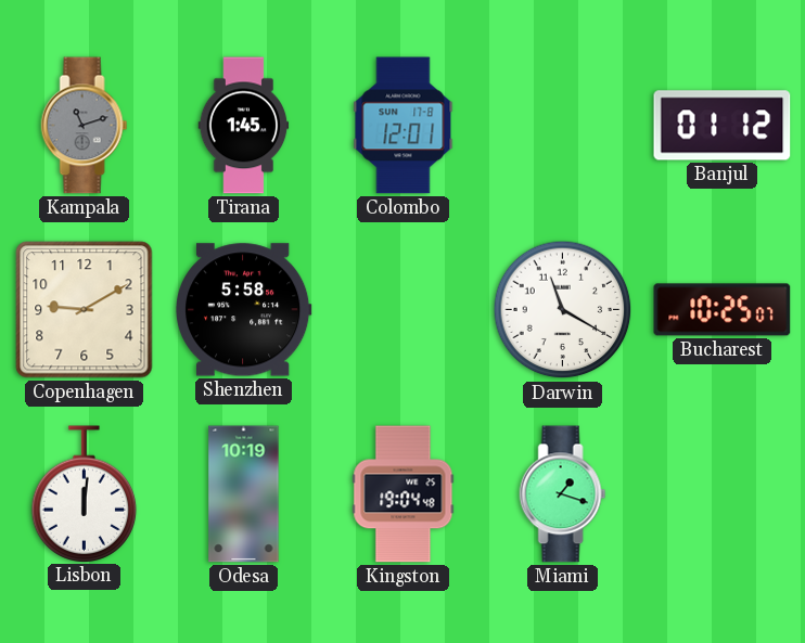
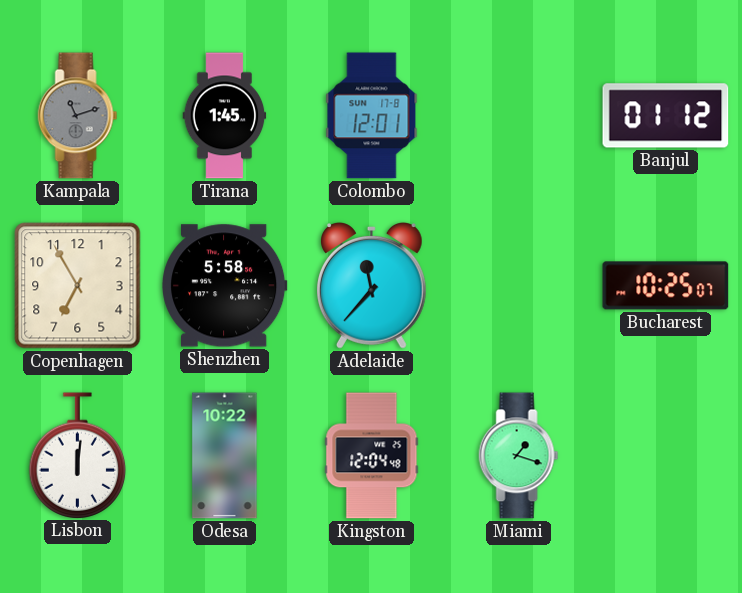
Copenhagen: 9:10 -> 6:55 (78, 286)
Adelaide: none -> 11:37 (372, 286)
Darwin: 11:20 -> none (563, 310)
Odesa: 10:19 -> 10:22 (225, 456)
Kingston: 19:04 -> 12:04 (372, 456)
